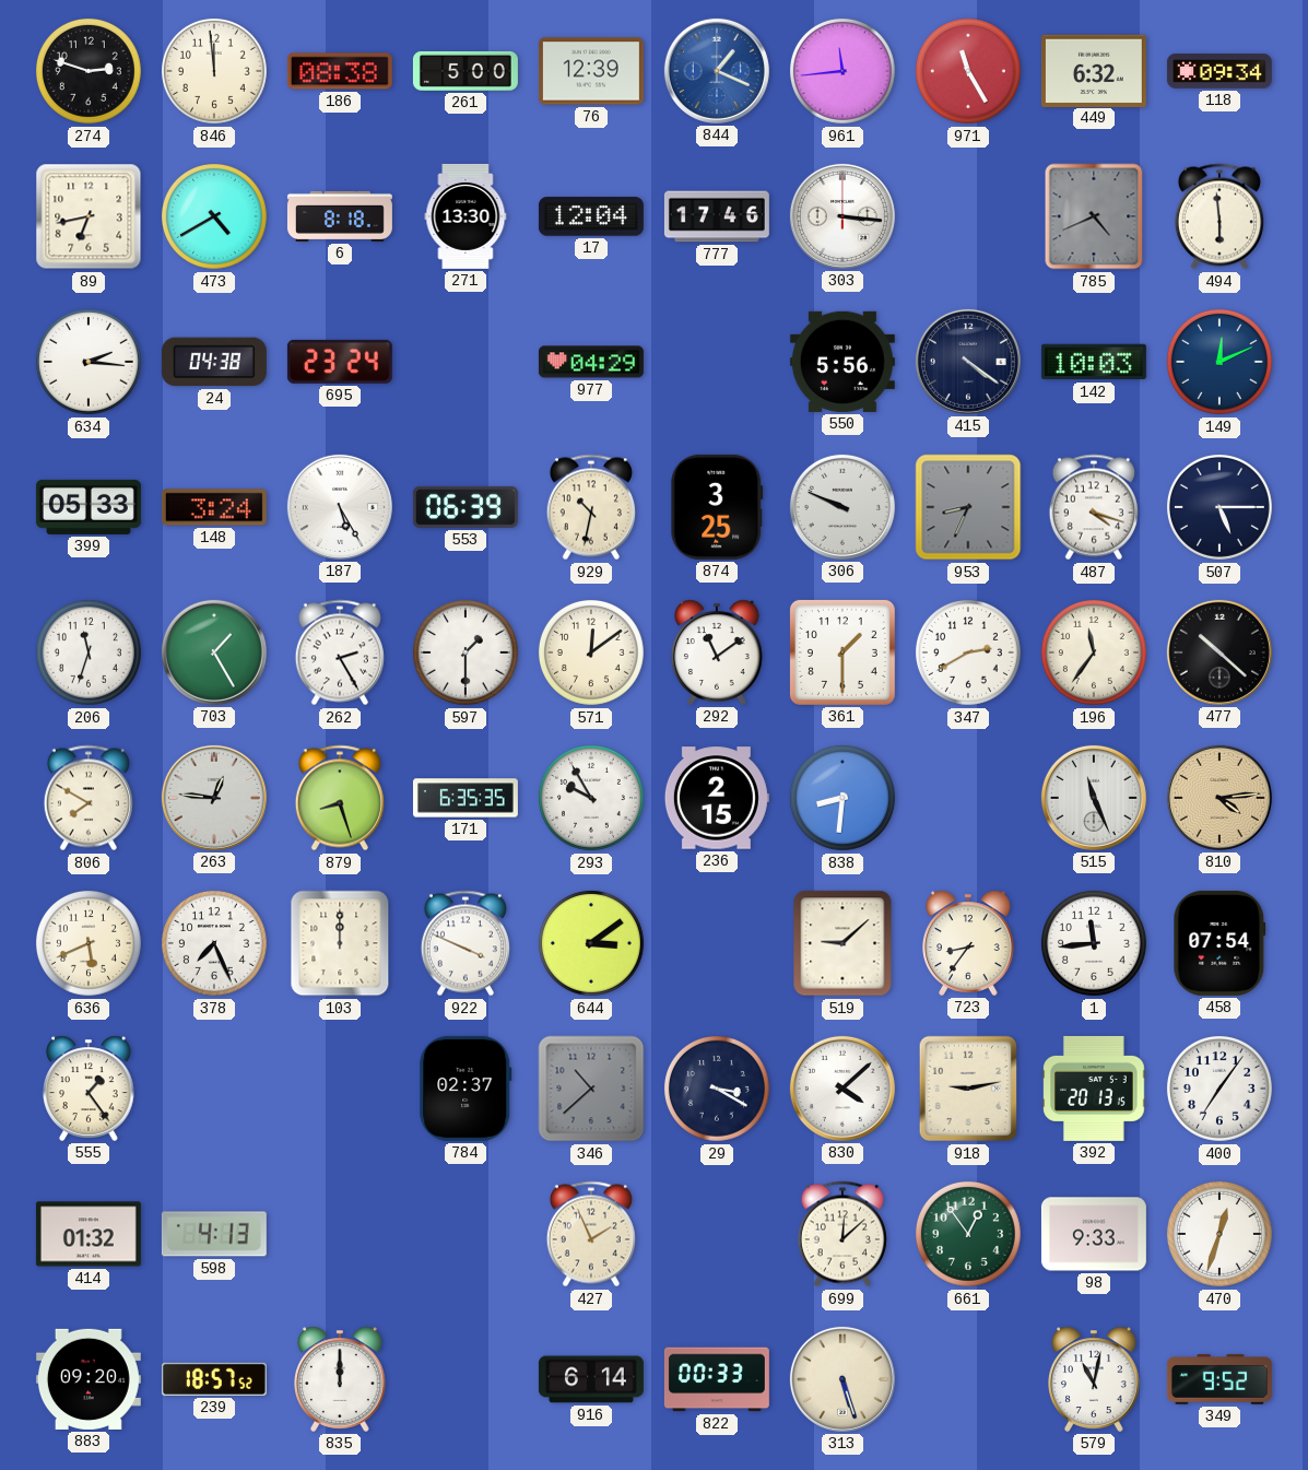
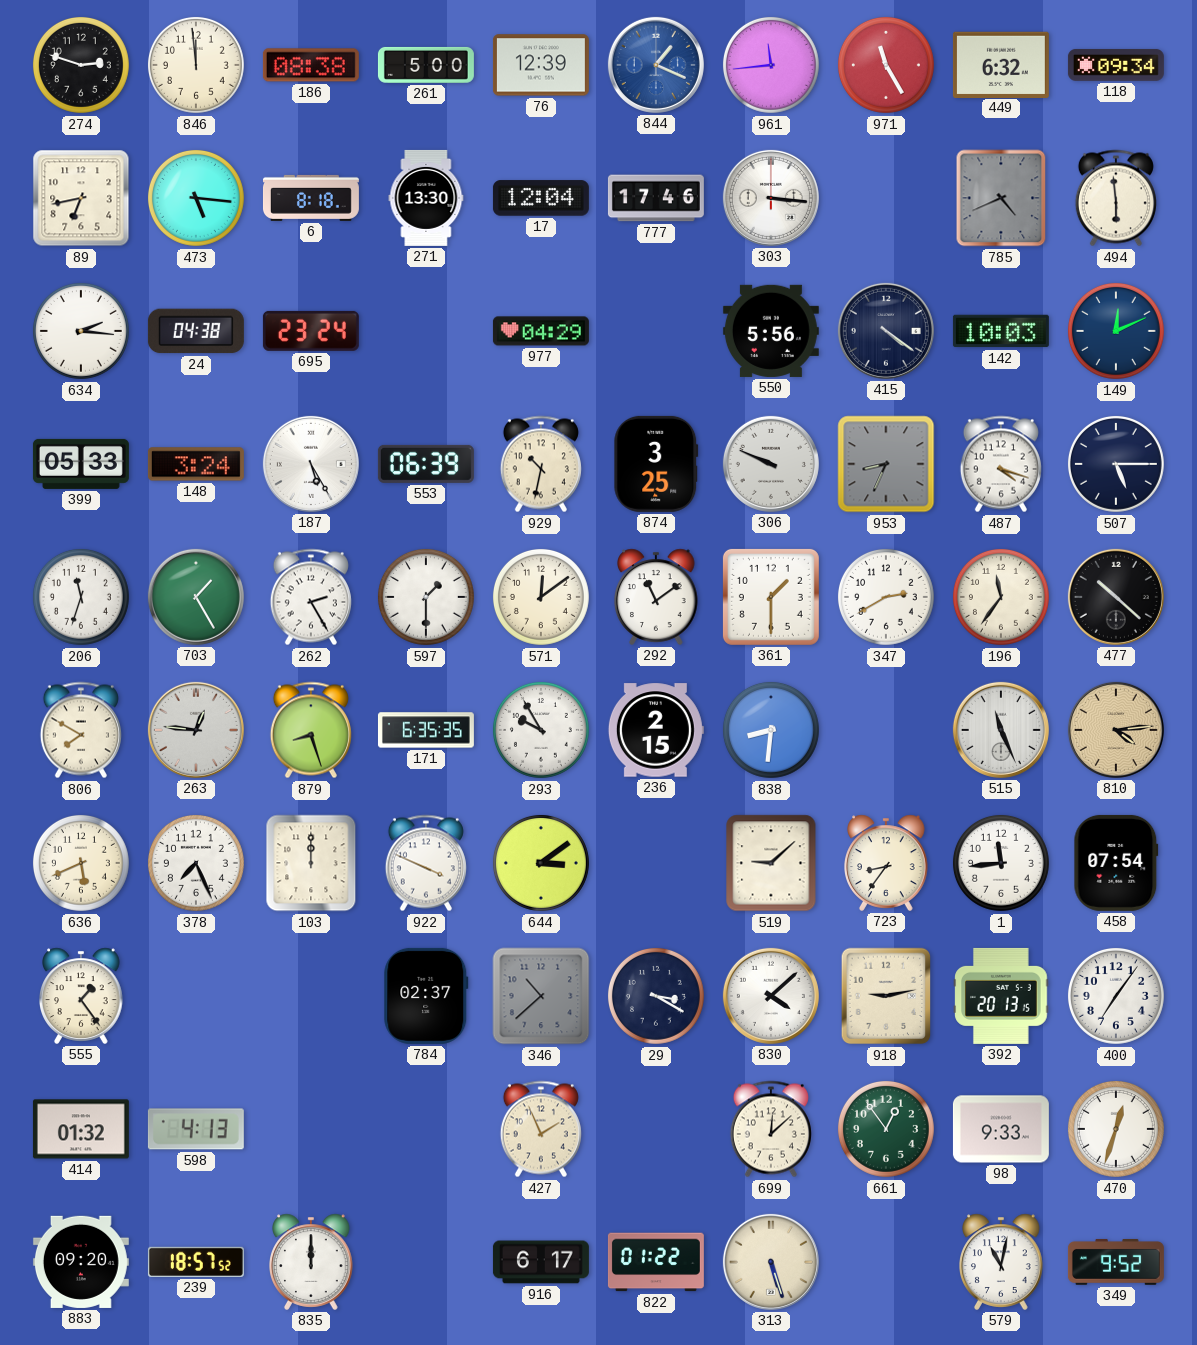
473: 4:40 -> 5:16 (196, 198)
916: 6:14 -> 6:17 (541, 1262)
822: 00:33 -> 01:22 (656, 1262)
